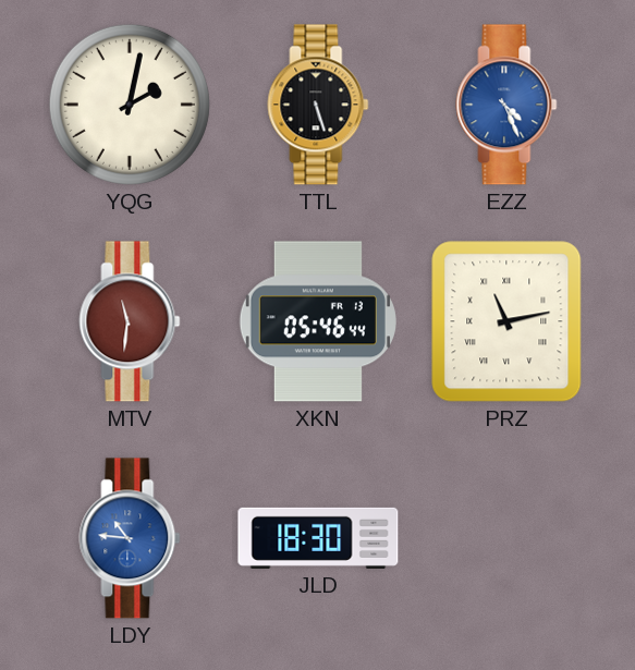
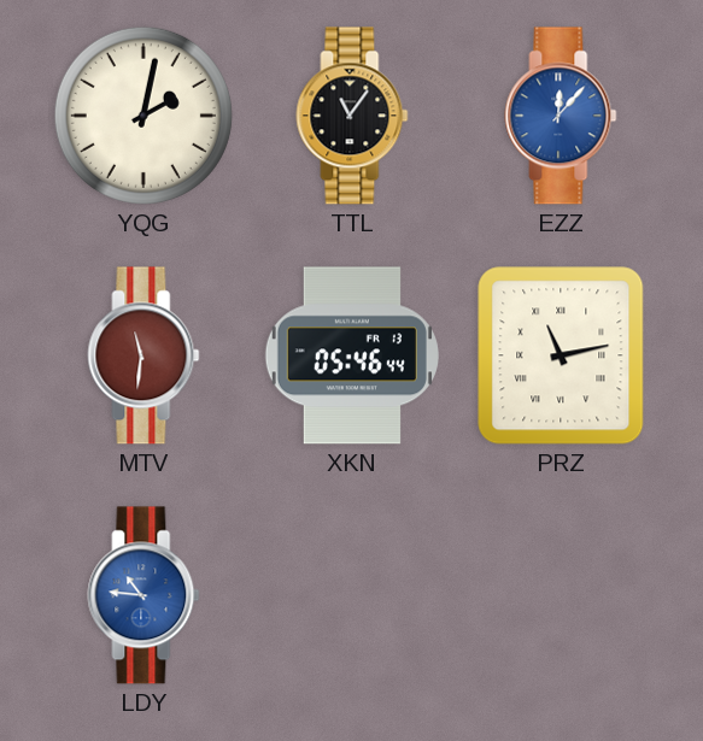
TTL: 5:27 -> 11:06 (352, 116)
EZZ: 4:26 -> 12:07 (561, 116)
JLD: 18:30 -> none (318, 538)
